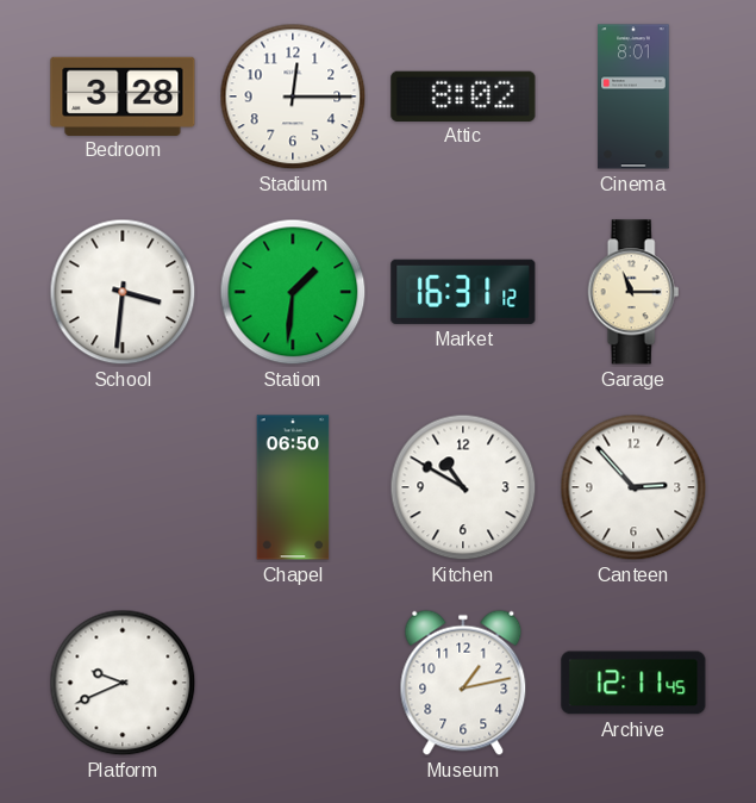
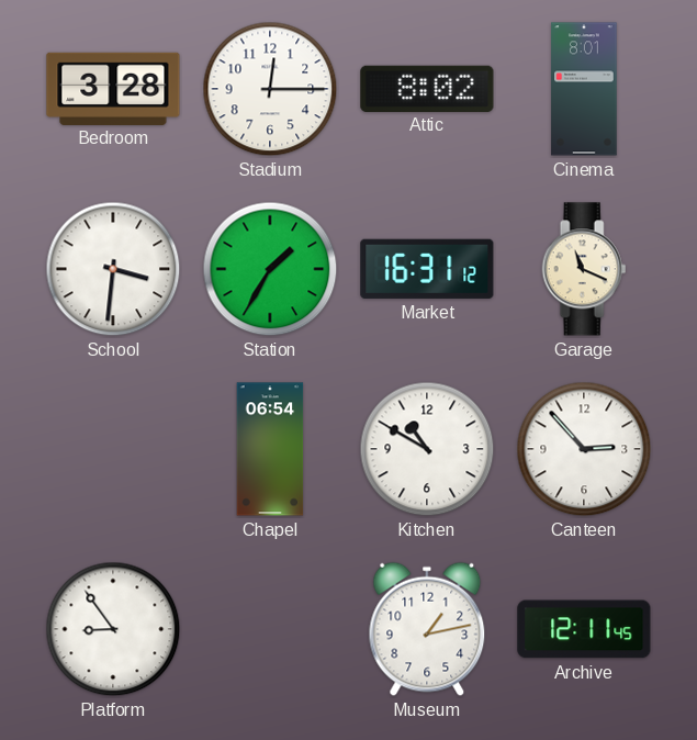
Station: 1:31 -> 1:35 (270, 269)
Garage: 11:15 -> 11:19 (584, 269)
Chapel: 06:50 -> 06:54 (270, 449)
Platform: 9:41 -> 8:54 (113, 629)
